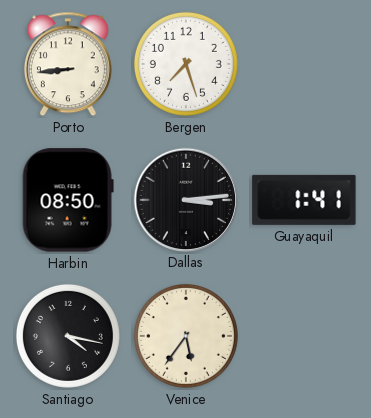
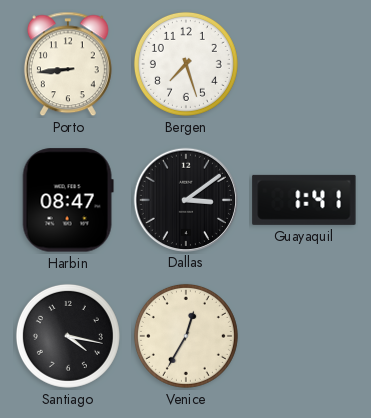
Harbin: 08:50 -> 08:47 (68, 200)
Dallas: 3:14 -> 3:09 (185, 199)
Venice: 5:36 -> 12:35 (186, 336)
